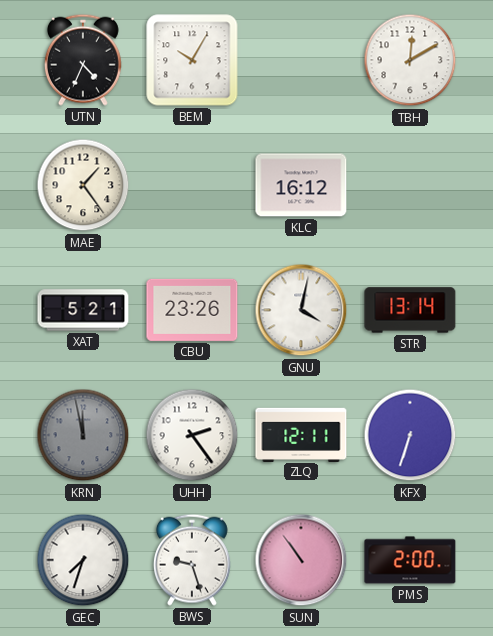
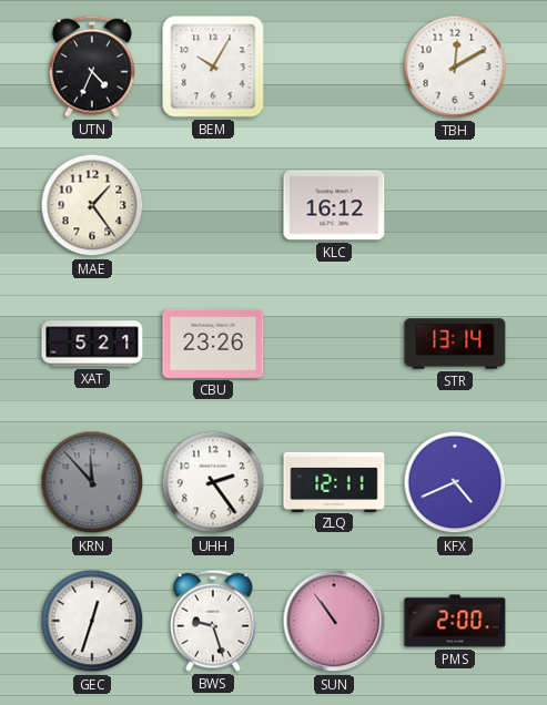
GNU: 4:02 -> none (301, 310)
KRN: 11:58 -> 11:53 (92, 482)
KFX: 6:33 -> 4:41 (455, 482)
GEC: 7:33 -> 12:33 (92, 621)
